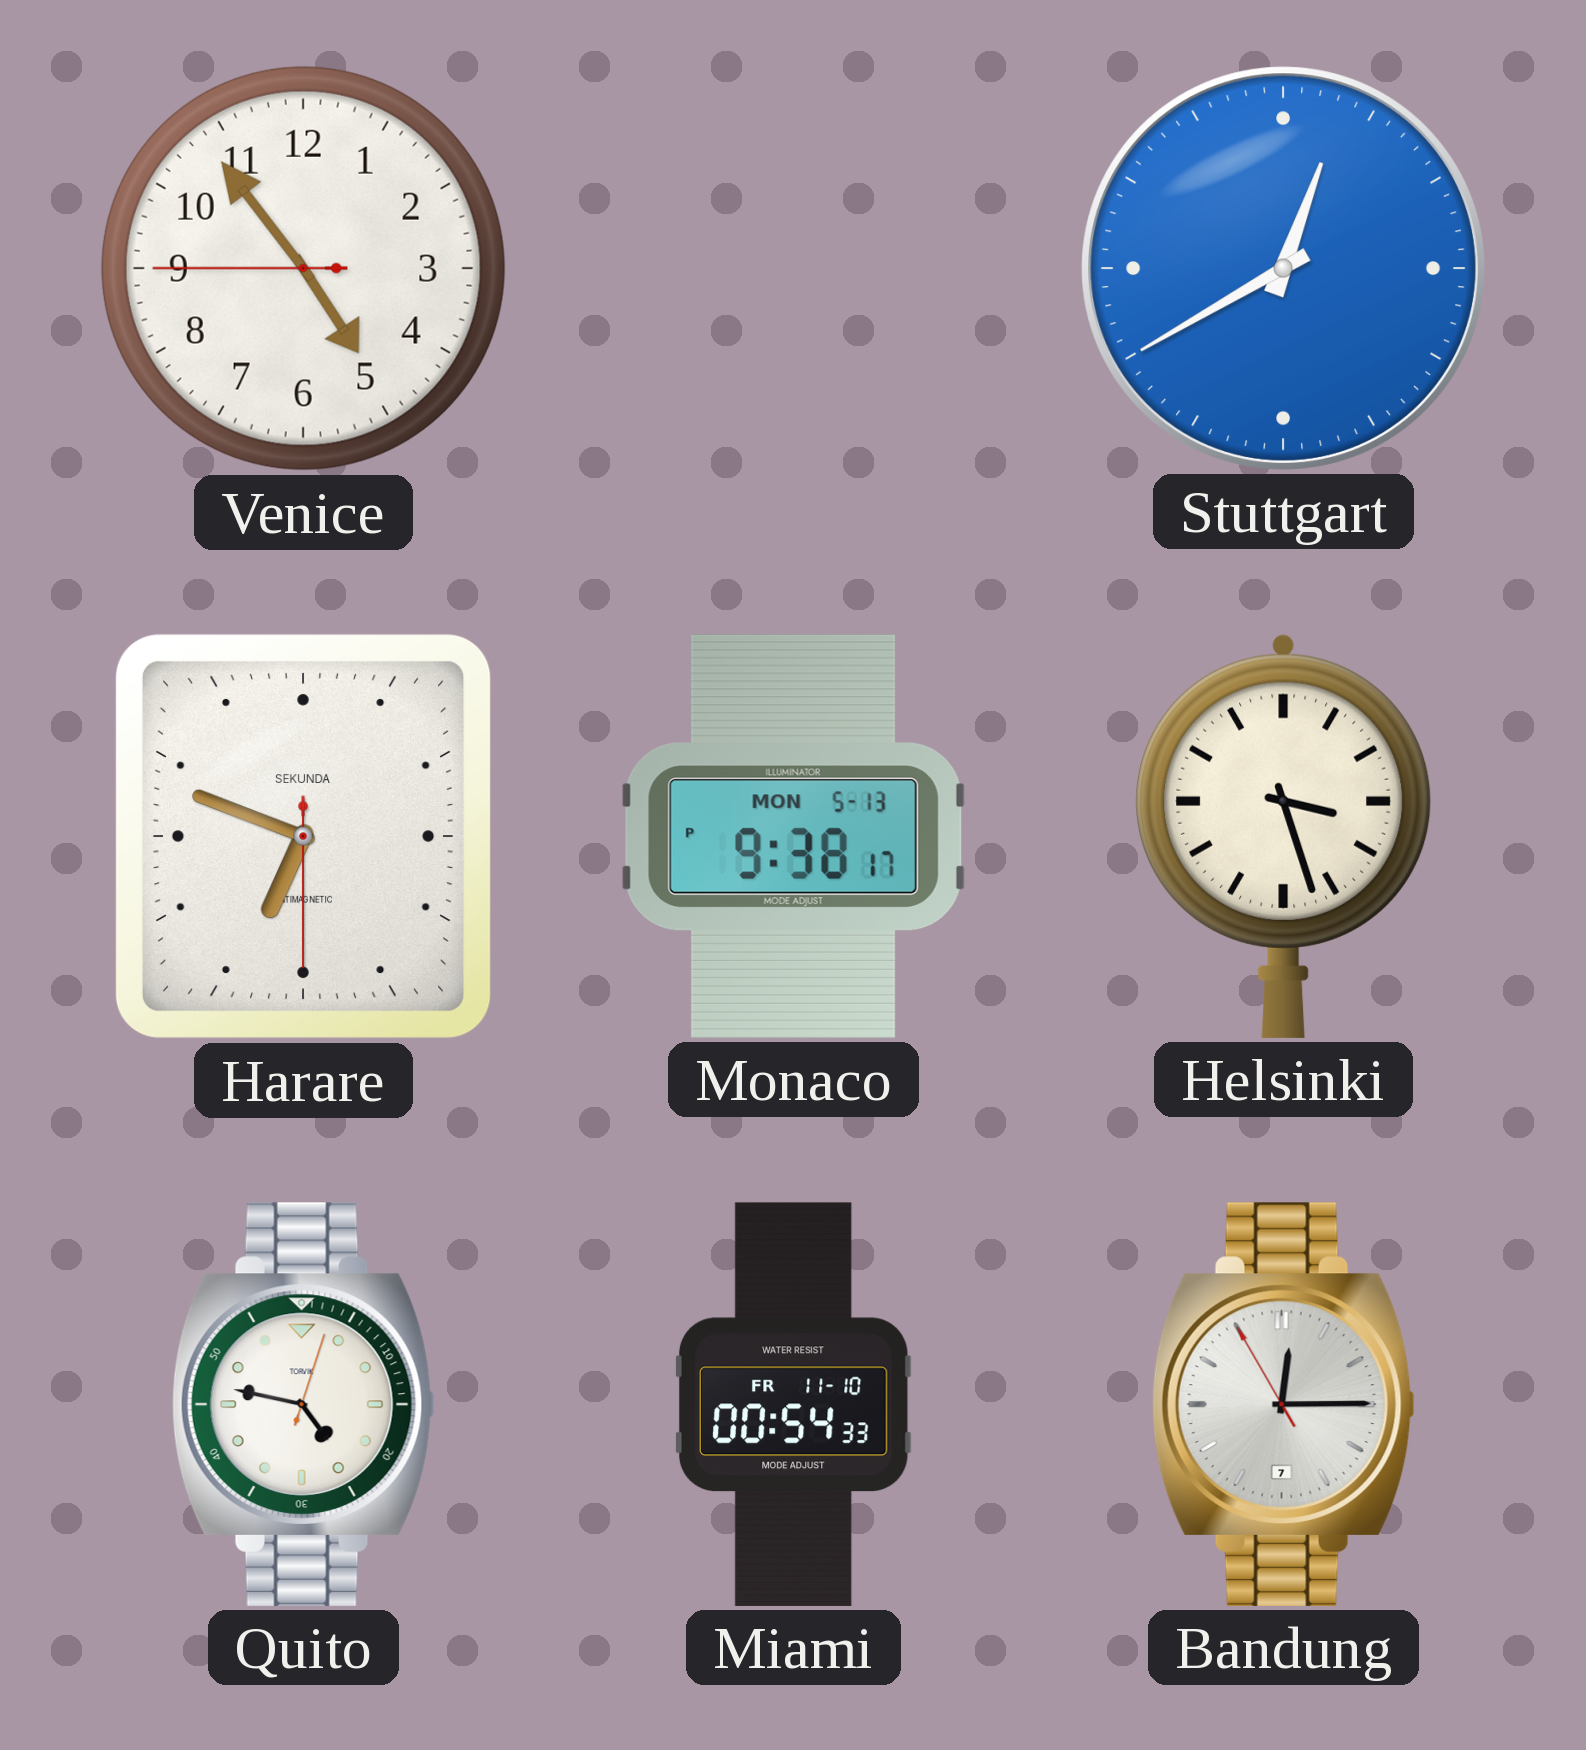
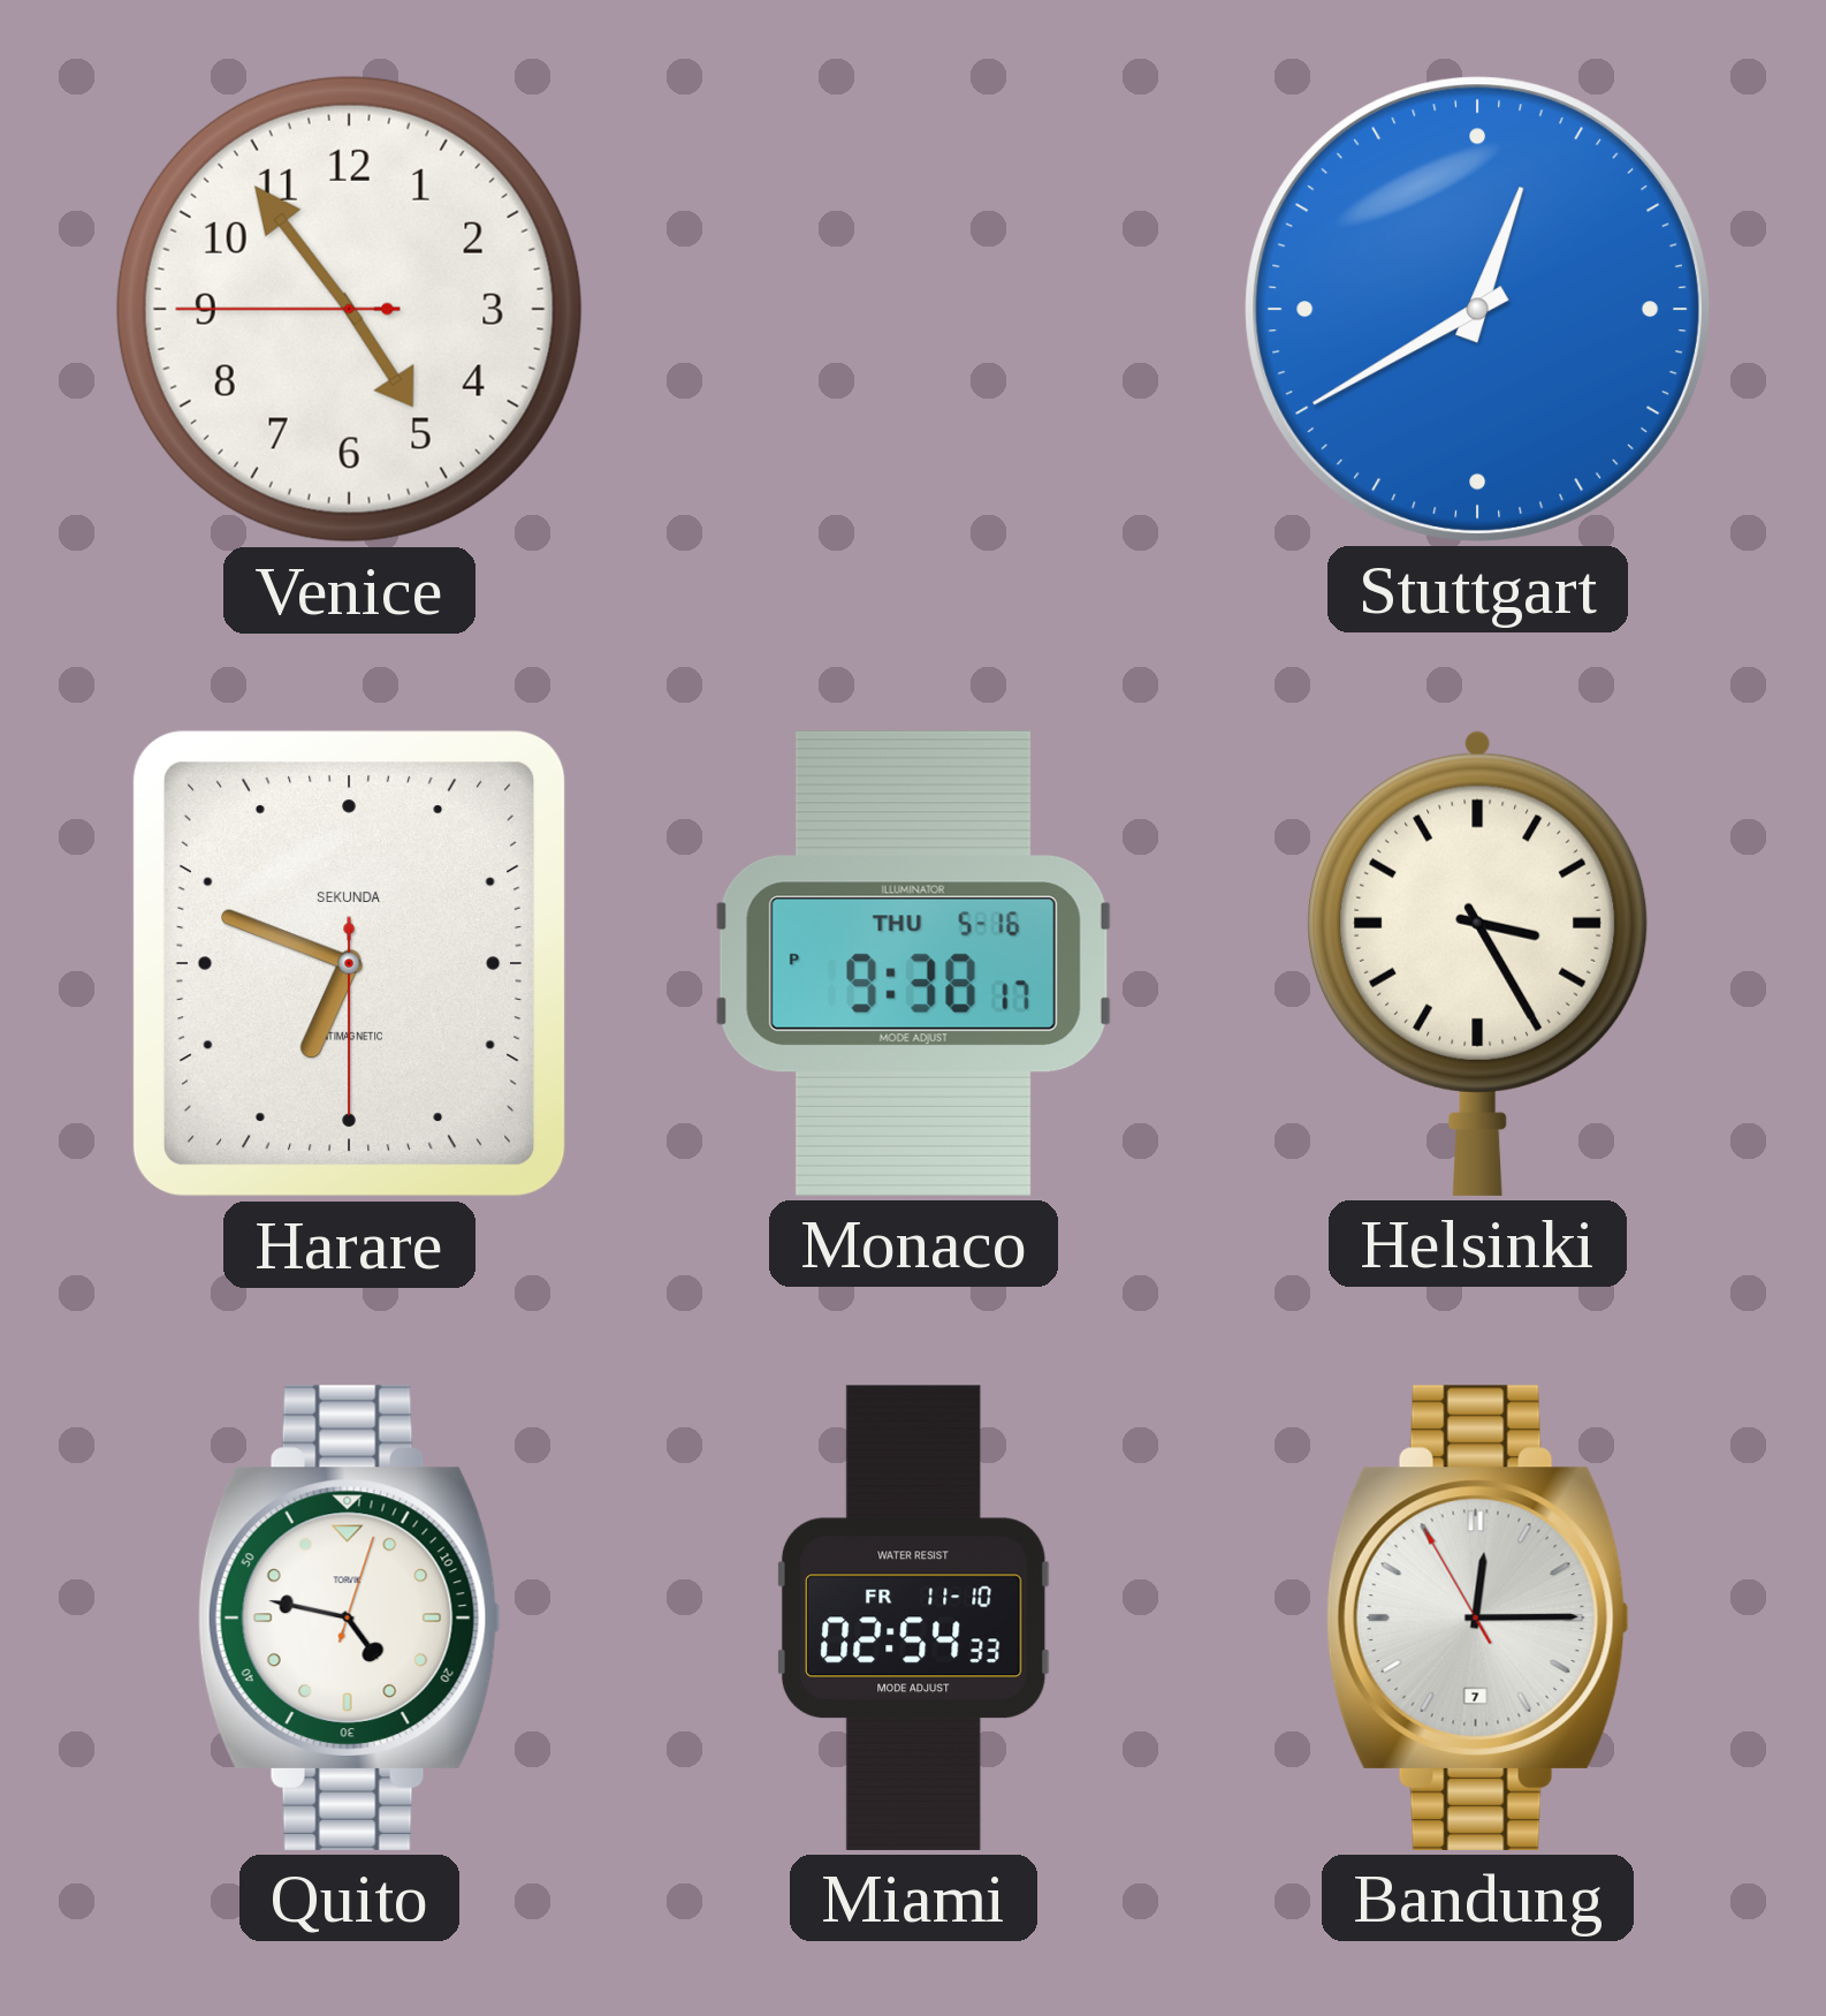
Monaco date: MON 5-13 -> THU 5-16 (913, 963)
Helsinki: 3:27 -> 3:25 (1478, 963)
Miami: 00:54 -> 02:54 (913, 1617)
